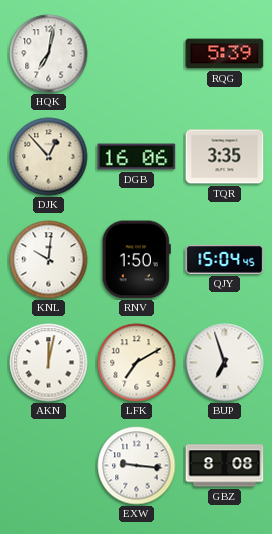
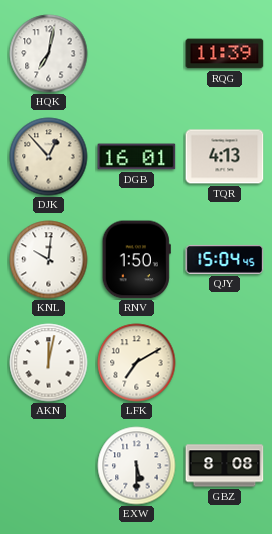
RQG: 5:39 -> 11:39 (225, 54)
DGB: 16:06 -> 16:01 (137, 157)
TQR: 3:35 -> 4:13 (225, 157)
BUP: 6:57 -> none (225, 363)
EXW: 9:16 -> 5:30 (137, 466)
